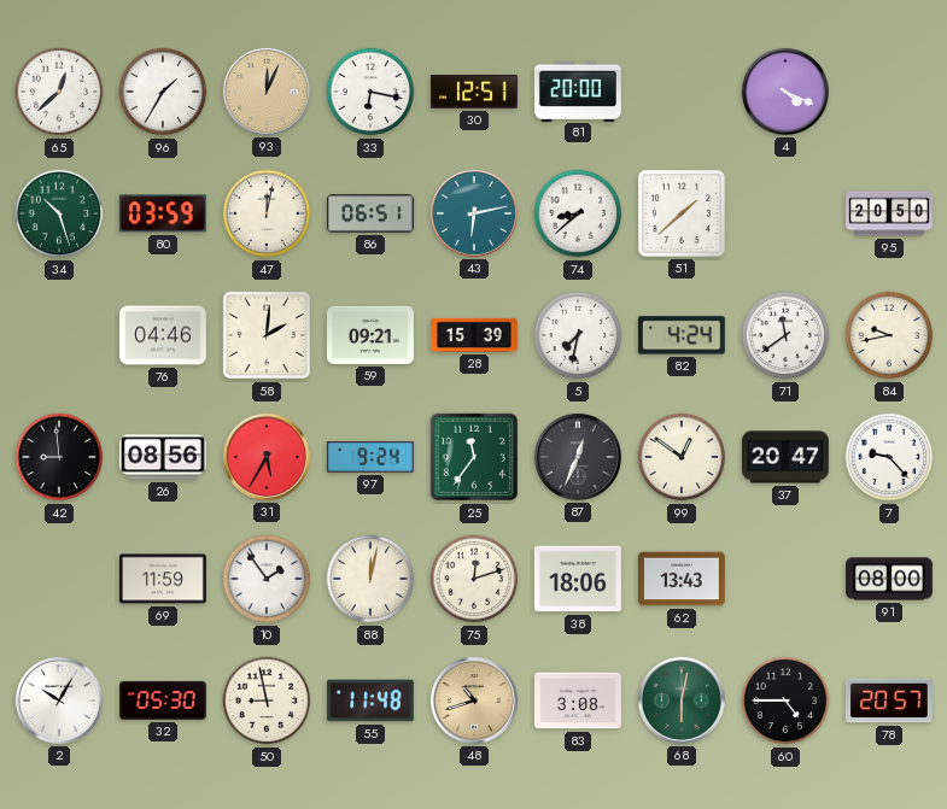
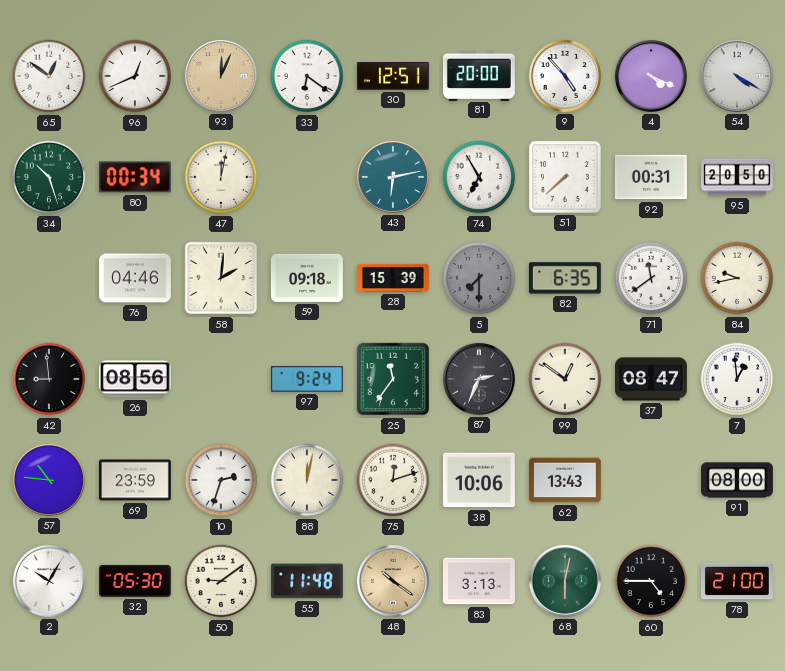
65: 12:38 -> 12:51 (49, 76)
96: 1:35 -> 12:41 (135, 76)
33: 6:17 -> 6:21 (307, 76)
9: none -> 4:53 (565, 76)
54: none -> 4:20 (737, 76)
80: 03:59 -> 00:34 (135, 177)
86: 06:51 -> none (372, 213)
74: 8:38 -> 6:55 (479, 177)
51: 1:38 -> 7:38 (565, 177)
92: none -> 00:31 (651, 177)
59: 09:21 -> 09:18 (307, 278)
5: 7:32 -> 7:30 (479, 278)
5 dial: white -> grey (479, 278)
82: 4:24 -> 6:35 (565, 278)
31: 5:35 -> none (267, 457)
87: 12:34 -> 2:34 (479, 379)
37: 20:47 -> 08:47 (652, 379)
7: 9:23 -> 12:59 (737, 379)
57: none -> 10:46 (49, 480)
69: 11:59 -> 23:59 (135, 480)
10: 1:54 -> 2:33 (221, 480)
38: 18:06 -> 10:06 (479, 480)
50: 8:58 -> 9:09 (221, 581)
48: 10:42 -> 10:21 (393, 581)
83: 3:08 -> 3:13 (480, 581)
78: 20:57 -> 21:00 (737, 581)
